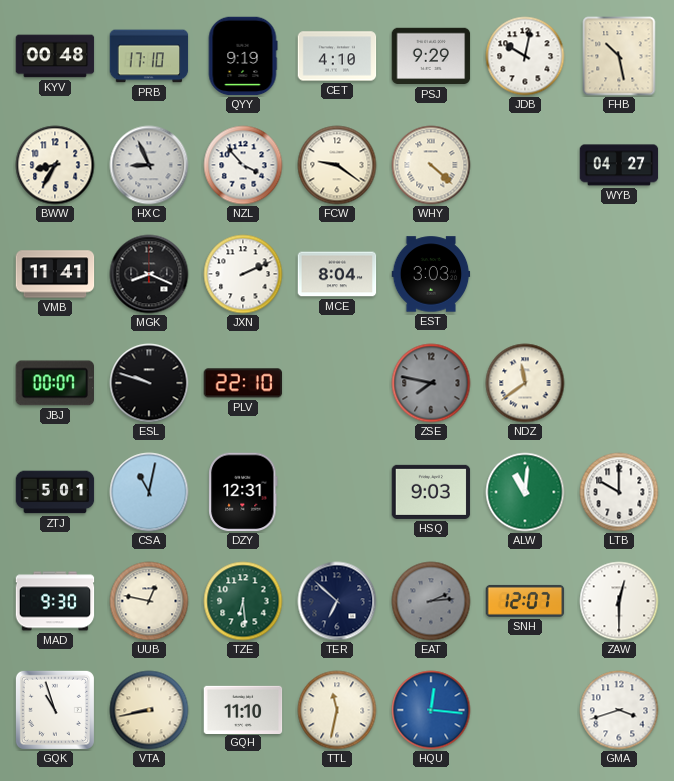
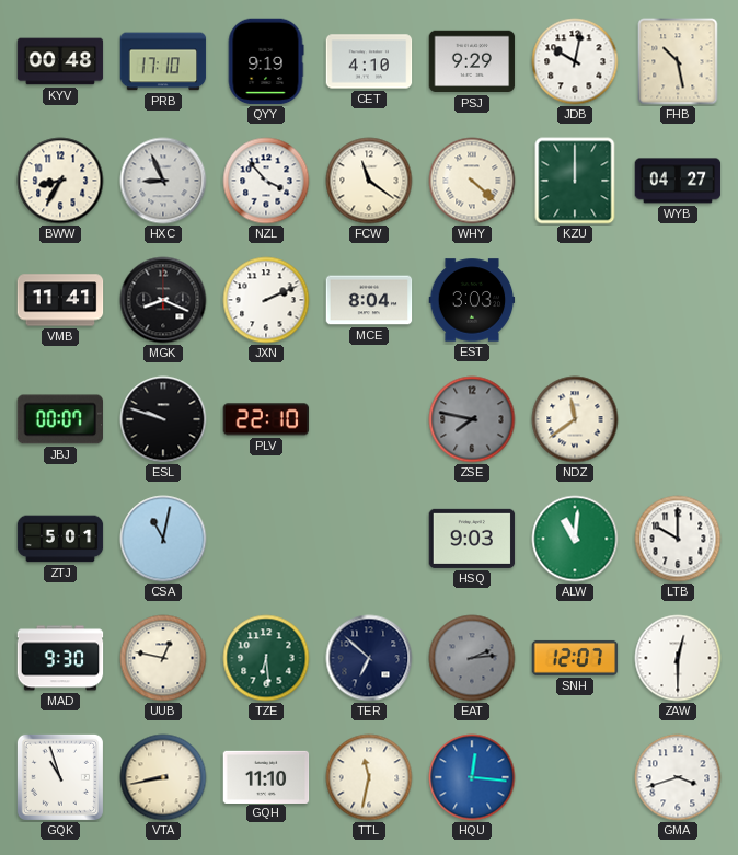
FCW: 9:21 -> 11:21 (369, 181)
KZU: none -> 12:00 (575, 181)
DZY: 12:31 -> none (243, 492)
